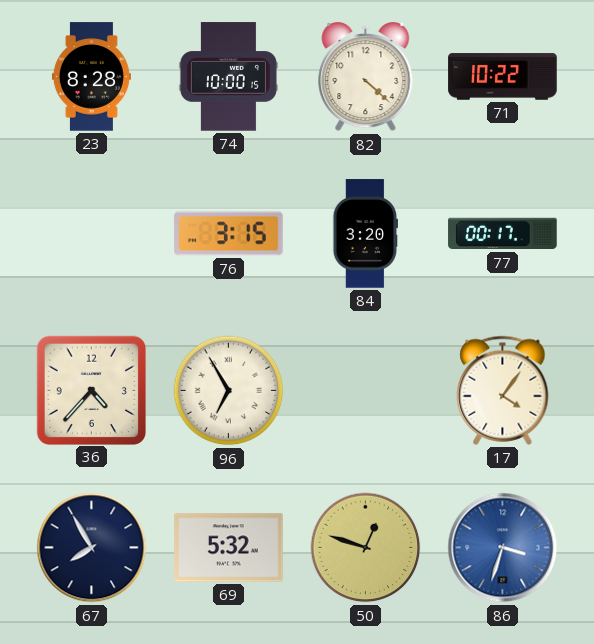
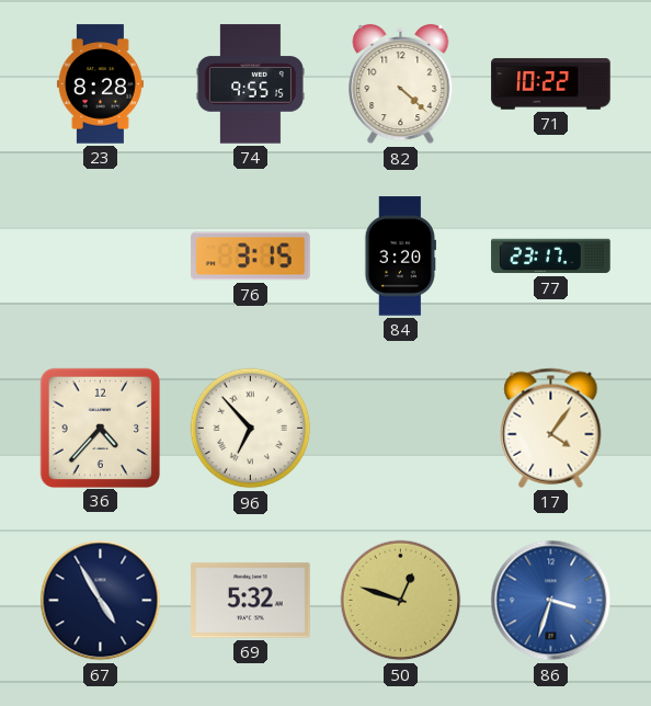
74: 10:00 -> 9:55 (250, 84)
77: 00:17 -> 23:17 (551, 257)
96: 6:55 -> 6:53 (251, 429)
67: 7:55 -> 4:55 (101, 601)
